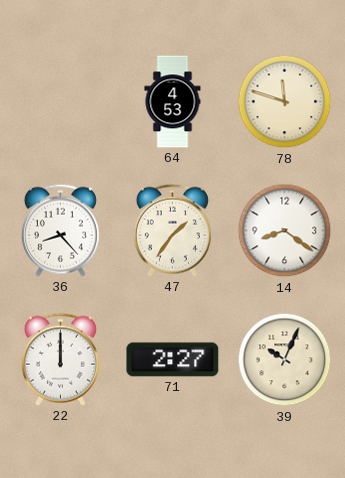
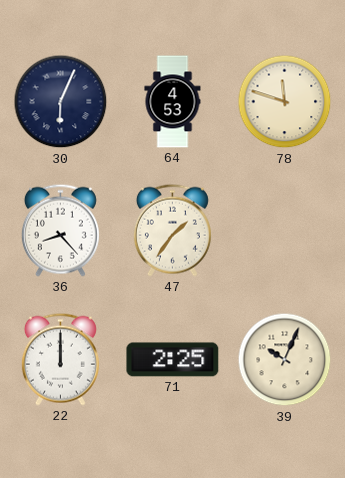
30: none -> 6:04 (61, 102)
14: 8:21 -> none (285, 231)
71: 2:27 -> 2:25 (173, 360)
